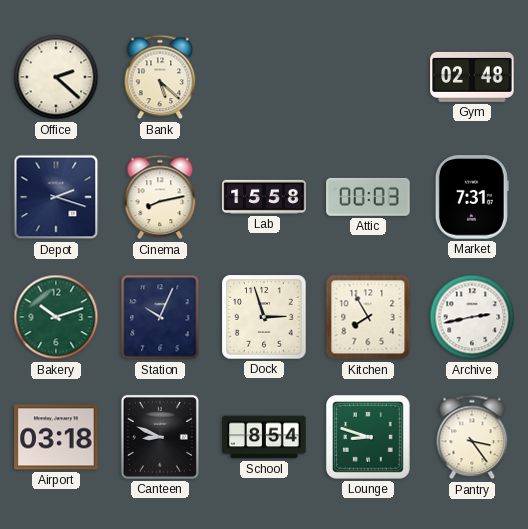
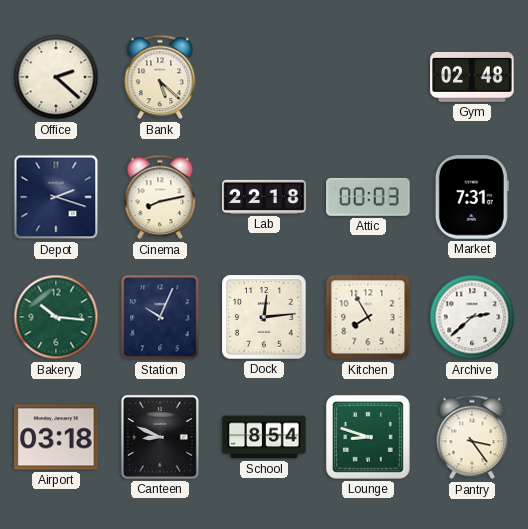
Lab: 15:58 -> 22:18 (264, 197)
Bakery: 10:12 -> 10:16 (56, 317)
Dock: 2:57 -> 12:14 (264, 317)
Archive: 2:43 -> 2:38 (472, 317)
